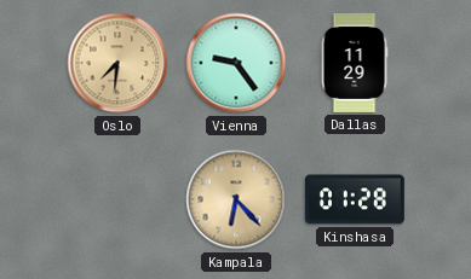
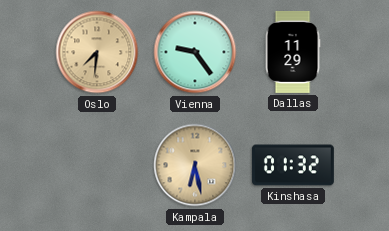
Kampala: 6:23 -> 6:28 (195, 165)
Kinshasa: 01:28 -> 01:32 (293, 165)
